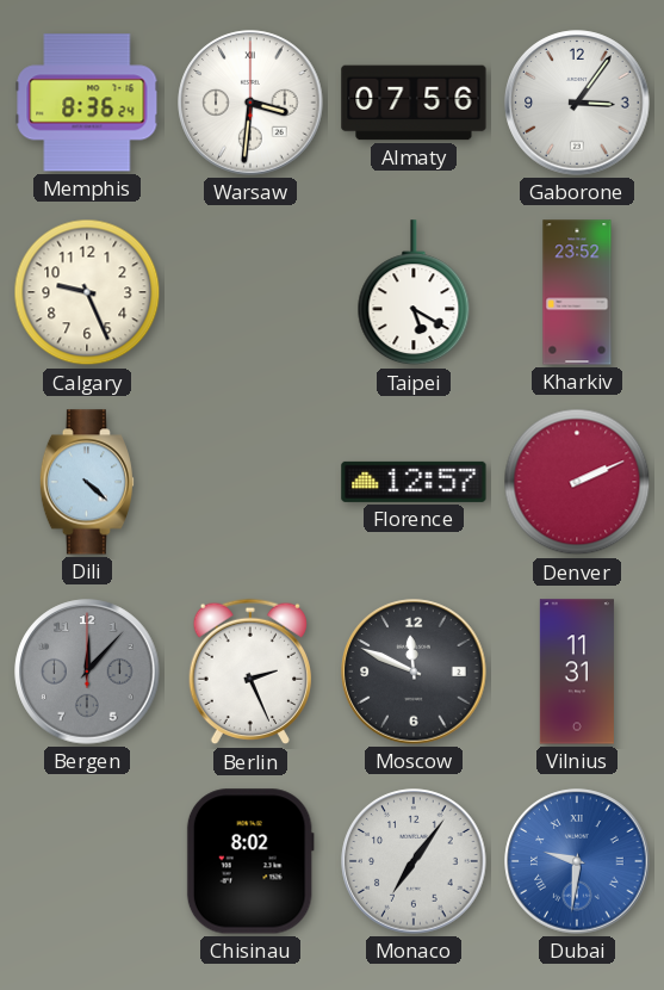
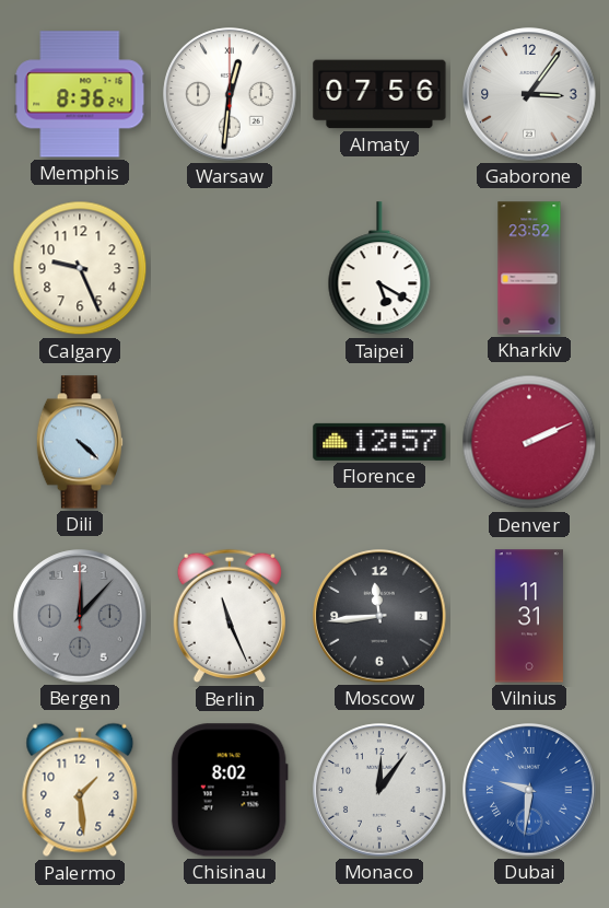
Warsaw: 3:31 -> 12:31 (230, 94)
Berlin: 2:26 -> 11:26 (229, 616)
Moscow: 11:49 -> 11:44 (379, 616)
Palermo: none -> 1:29 (80, 790)
Monaco: 7:06 -> 12:06 (379, 790)
